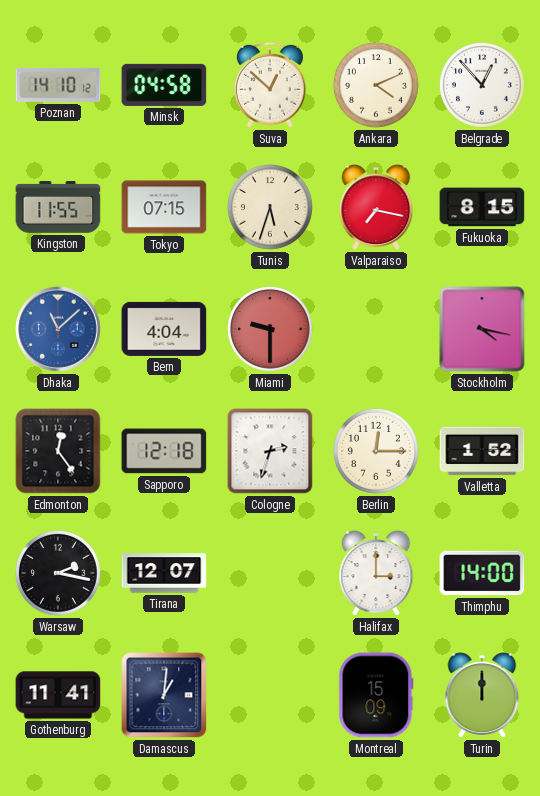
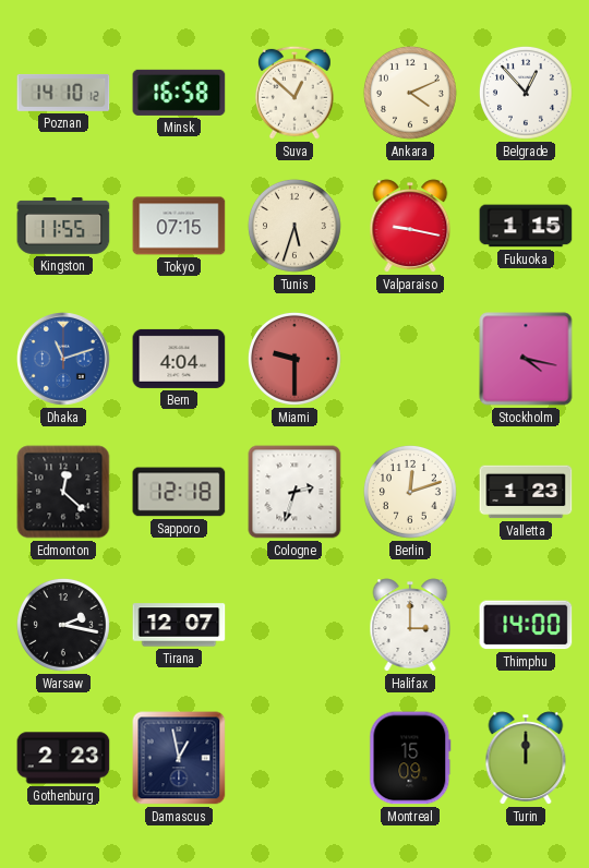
Minsk: 04:58 -> 16:58 (179, 93)
Valparaiso: 7:17 -> 9:17 (410, 226)
Fukuoka: 8:15 -> 1:15 (526, 226)
Dhaka: 11:08 -> 11:12 (63, 359)
Edmonton: 12:24 -> 12:22 (63, 492)
Berlin: 12:15 -> 12:12 (410, 492)
Valletta: 1:52 -> 1:23 (526, 492)
Gothenburg: 11:41 -> 2:23 (63, 758)
Damascus: 1:01 -> 12:58 (179, 758)
